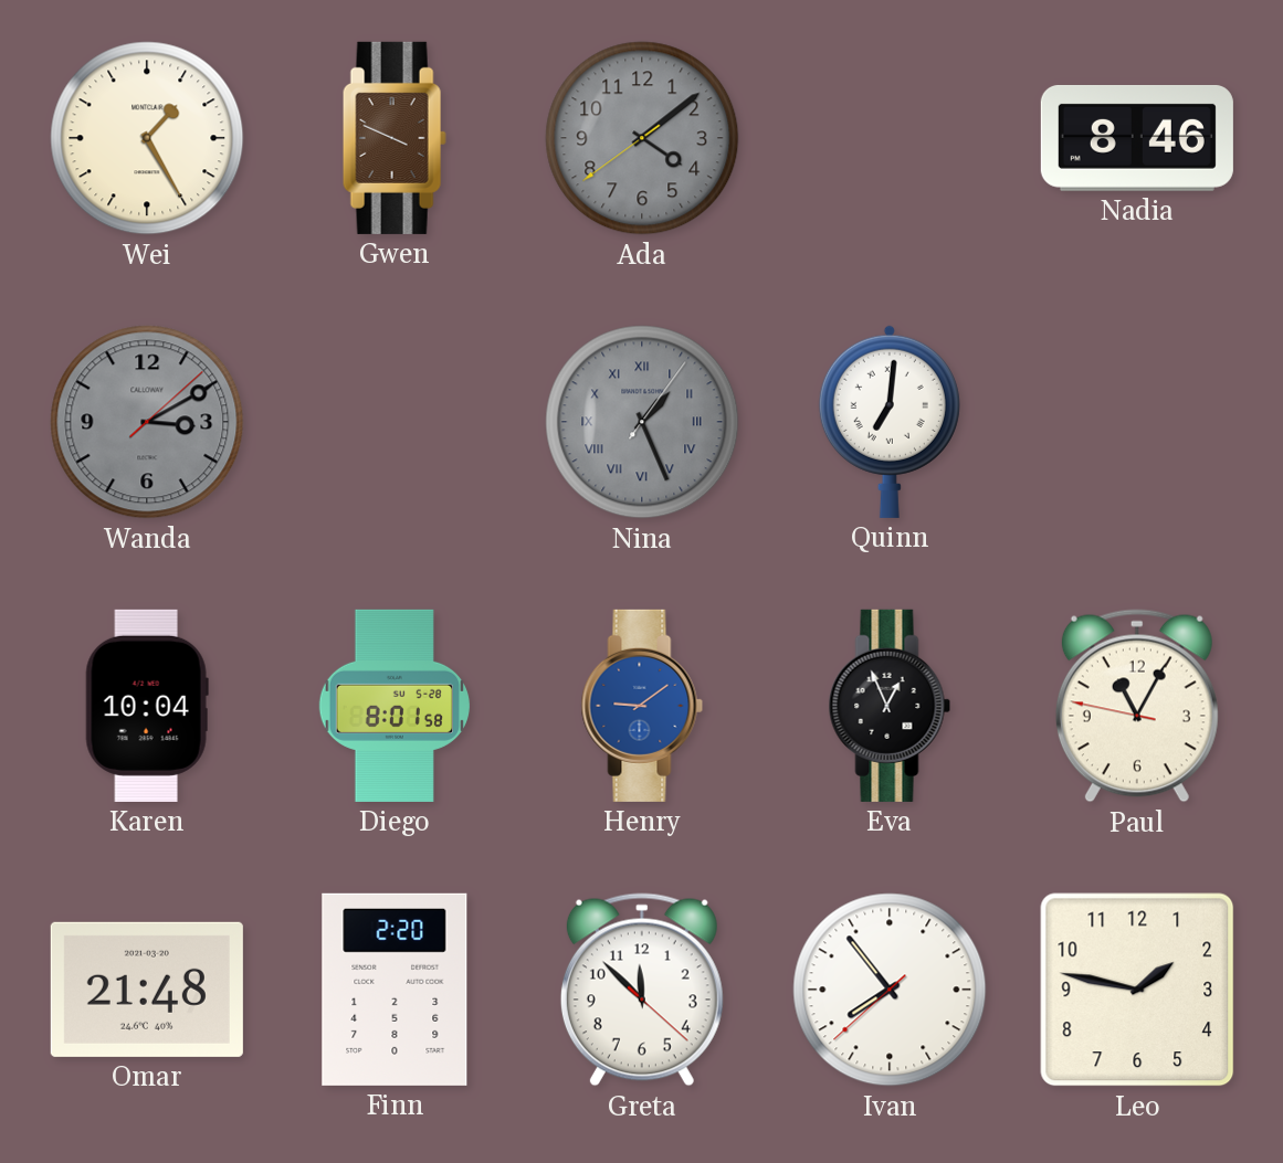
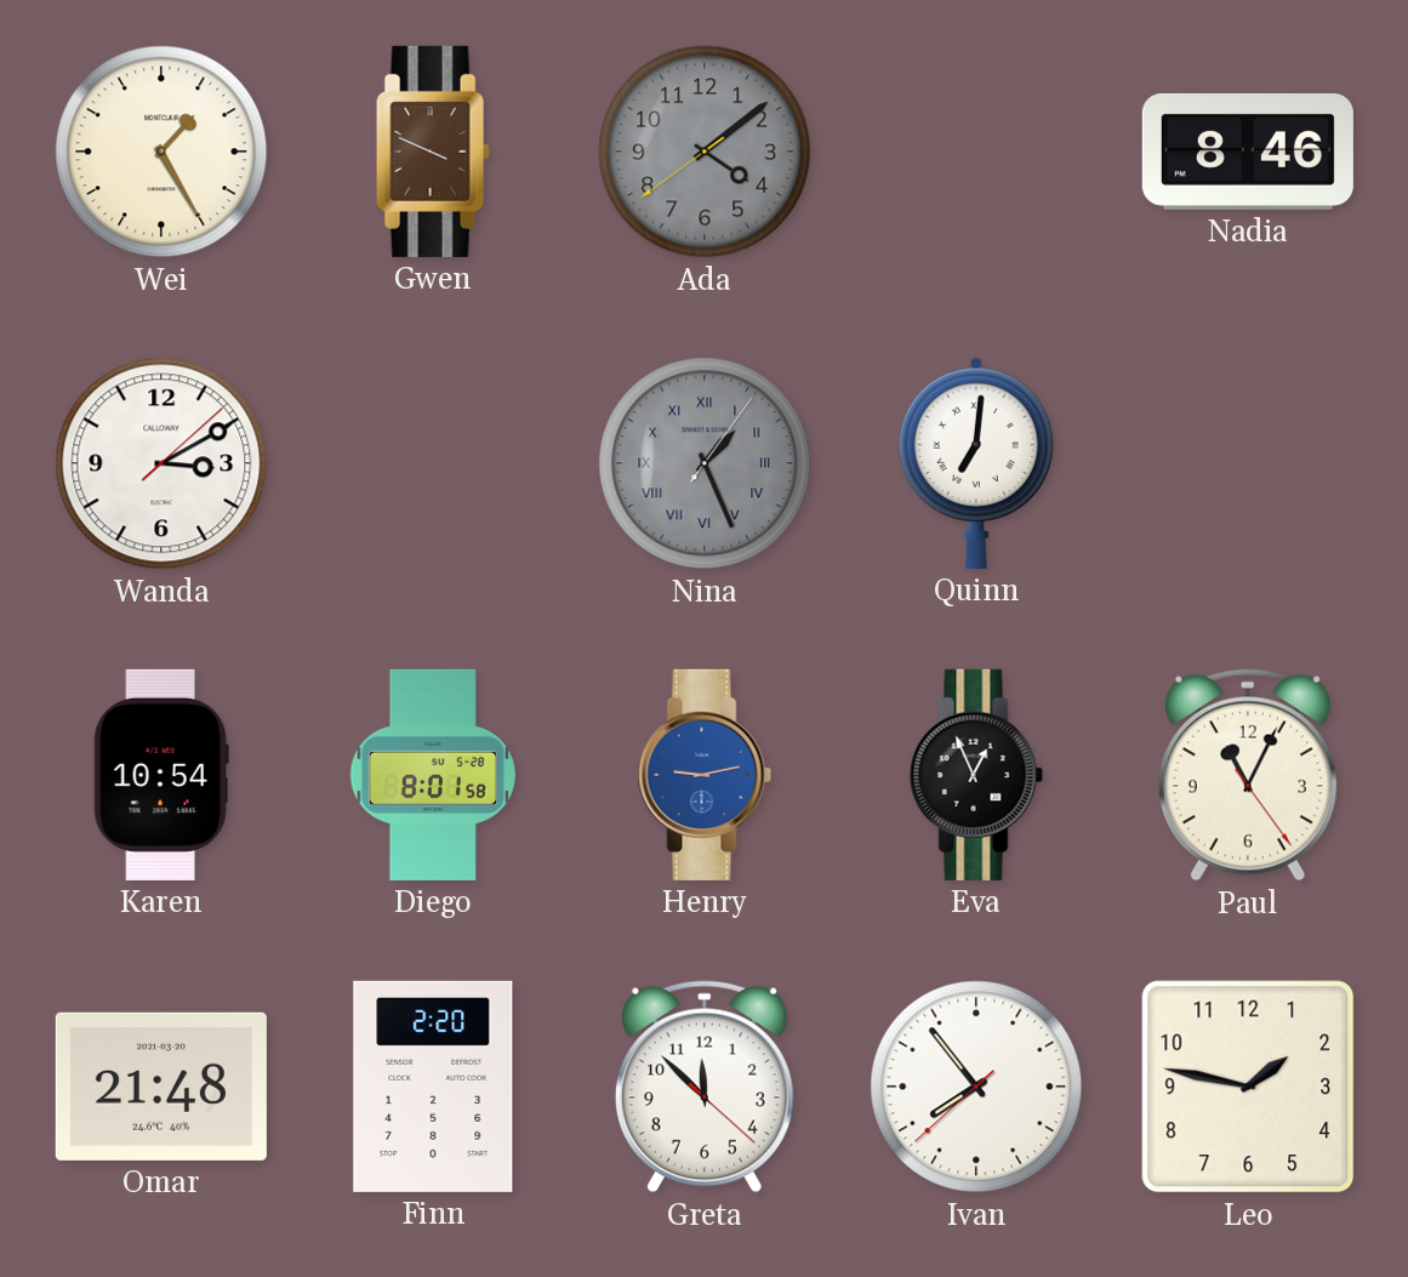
Wanda dial: grey -> white (161, 463)
Karen: 10:04 -> 10:54 (161, 775)
Henry: 9:09 -> 9:13 (705, 775)
Paul: 11:04:47 -> 11:04:24 (1248, 775)
